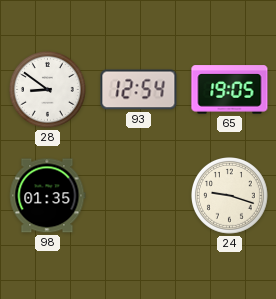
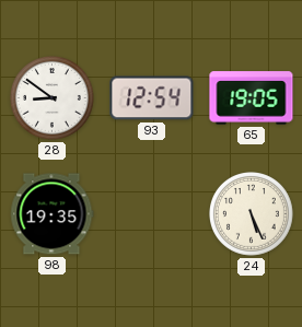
98: 01:35 -> 19:35 (53, 214)
24: 9:18 -> 5:26 (252, 214)
